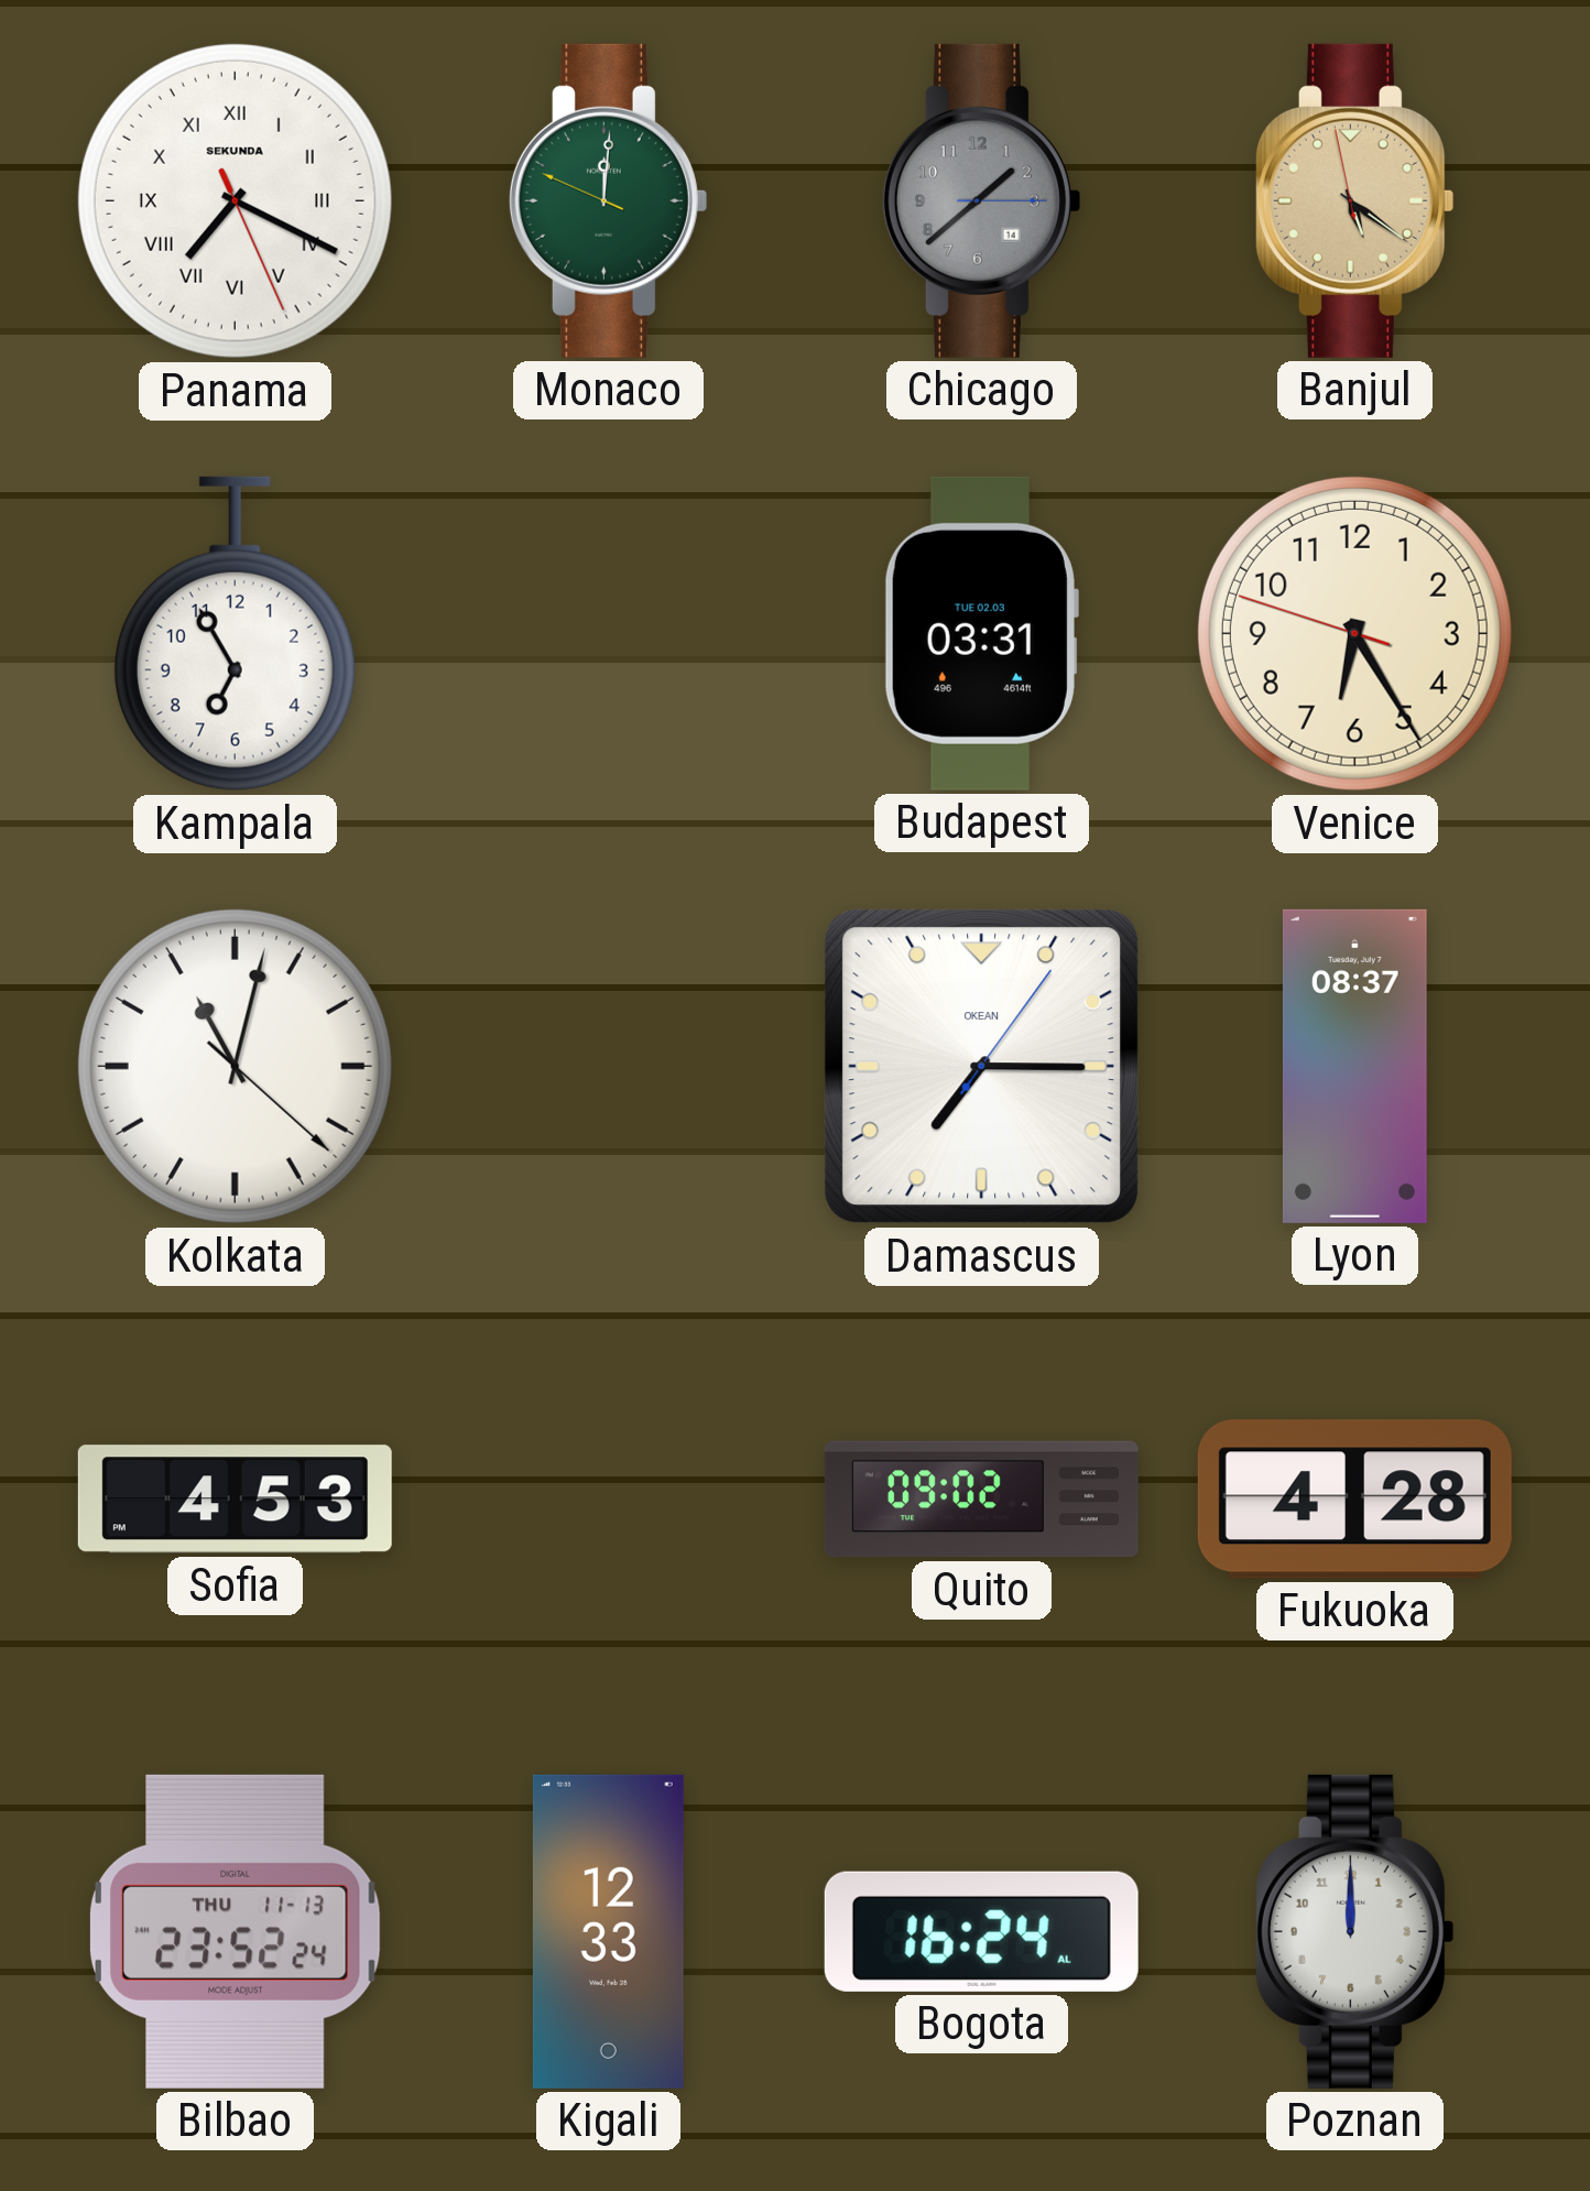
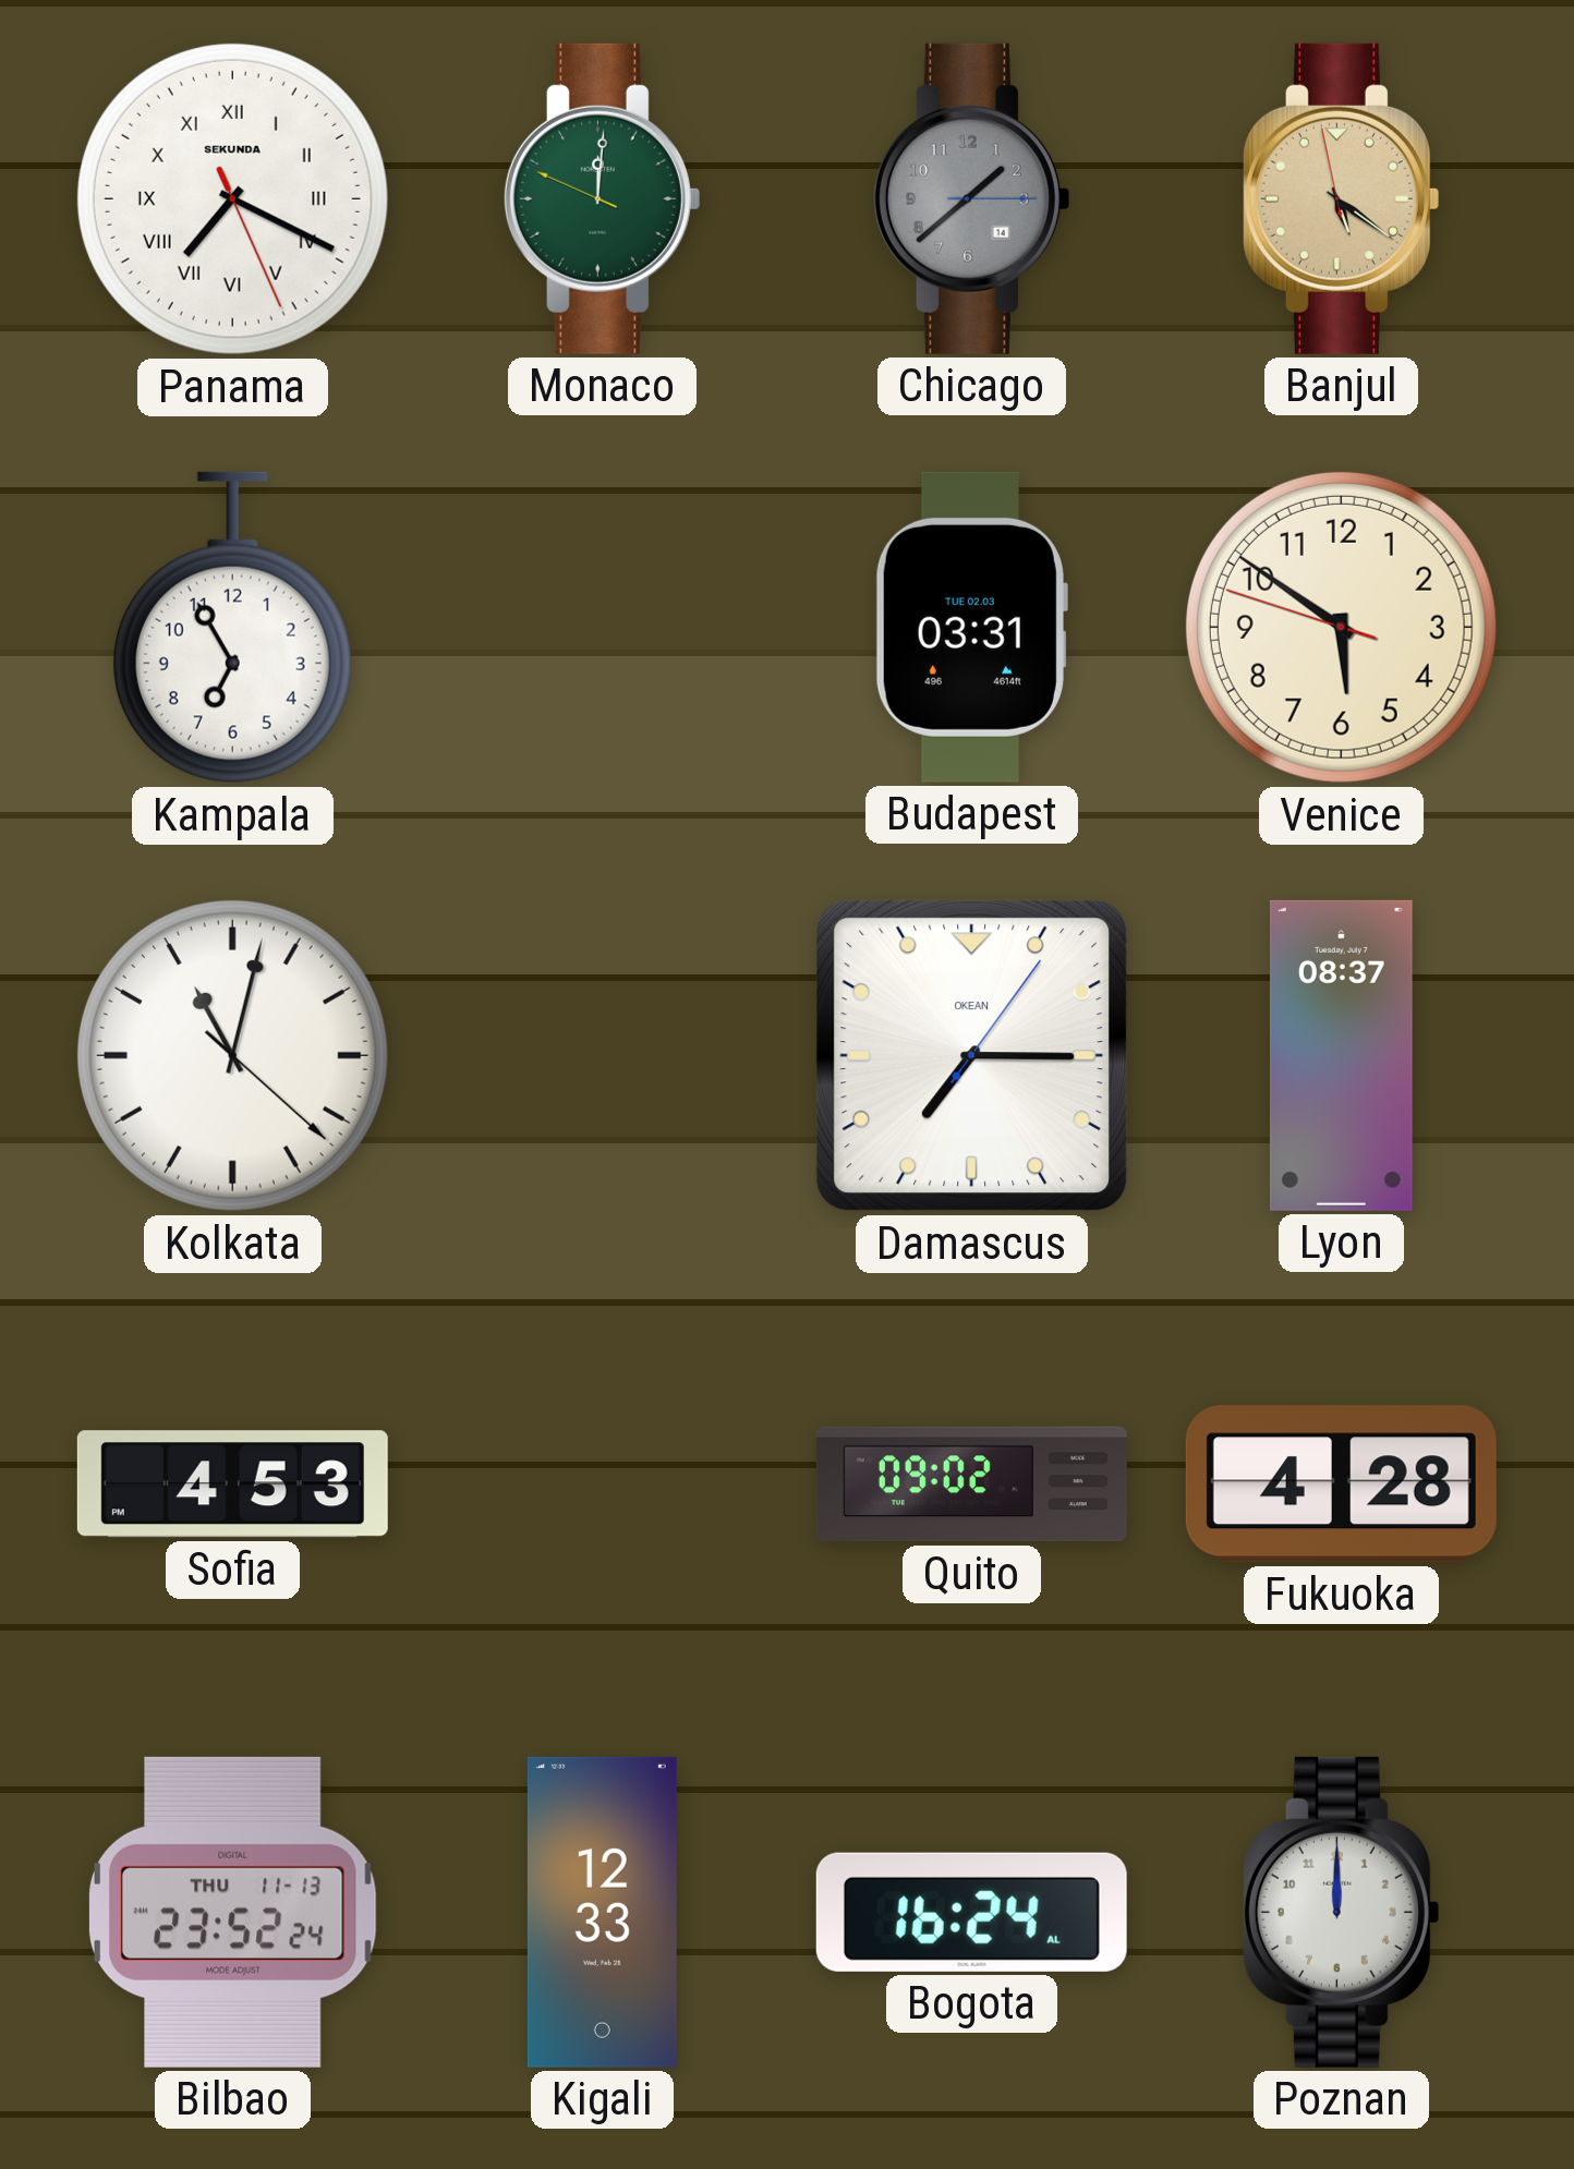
Venice: 6:24 -> 5:50 (1341, 627)
